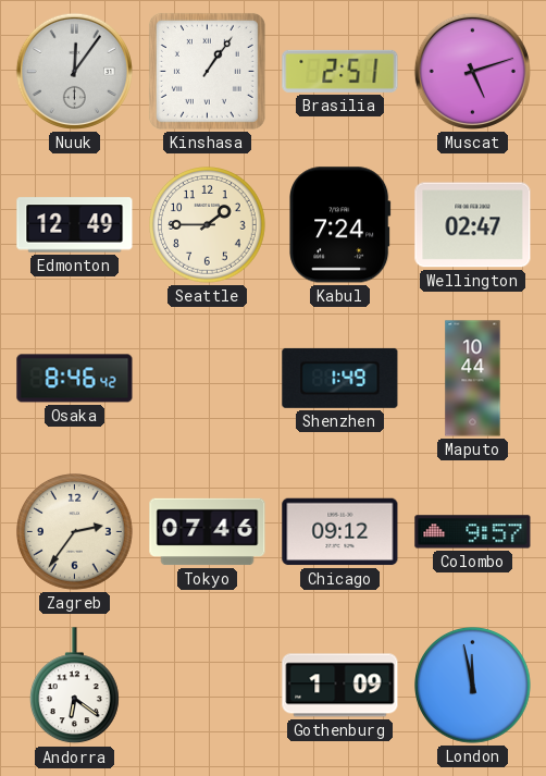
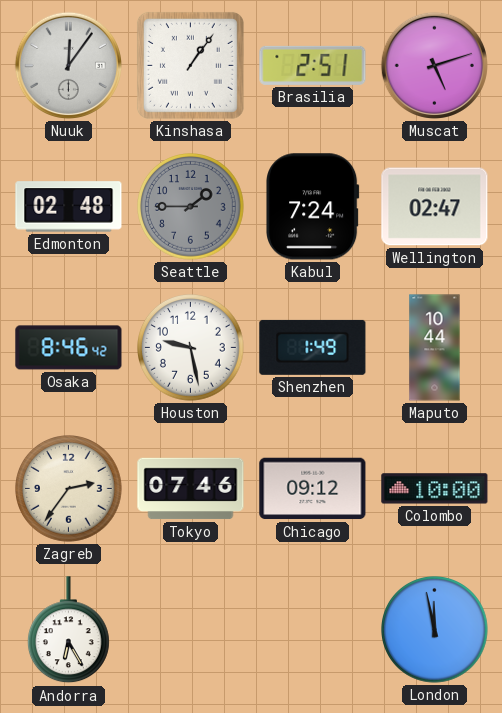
Edmonton: 12:49 -> 02:48 (69, 207)
Seattle dial: cream -> grey (191, 207)
Houston: none -> 9:28 (191, 348)
Colombo: 9:57 -> 10:00 (435, 489)
Andorra: 6:21 -> 6:25 (68, 630)
Gothenburg: 1:09 -> none (340, 686)
